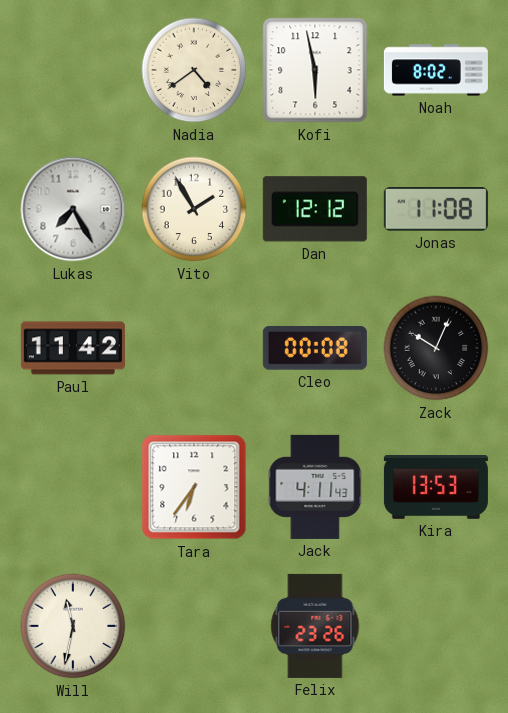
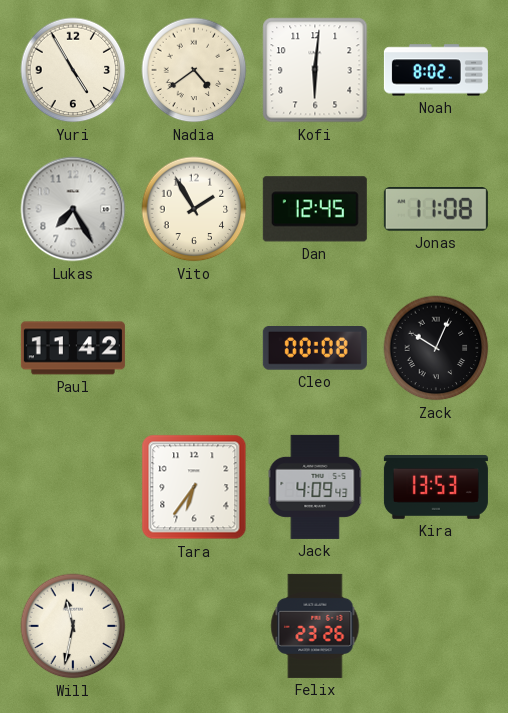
Yuri: none -> 4:55 (73, 70)
Kofi: 5:58 -> 6:01 (315, 70)
Dan: 12:12 -> 12:45 (315, 209)
Jack: 4:11 -> 4:09 (315, 487)
